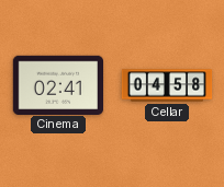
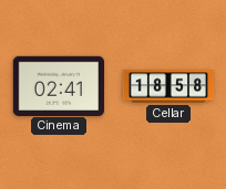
Cellar: 04:58 -> 18:58 (168, 86)
